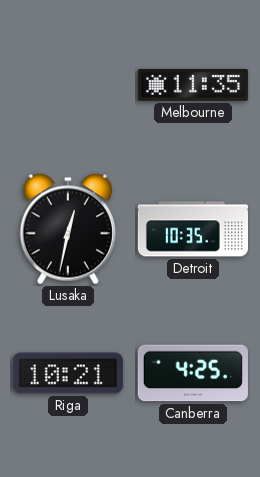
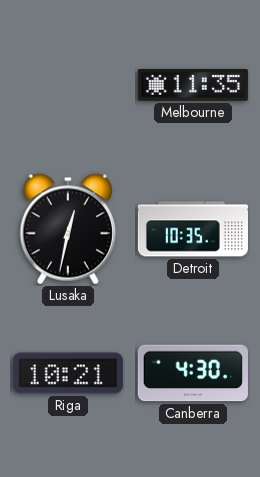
Canberra: 4:25 -> 4:30 (193, 373)
